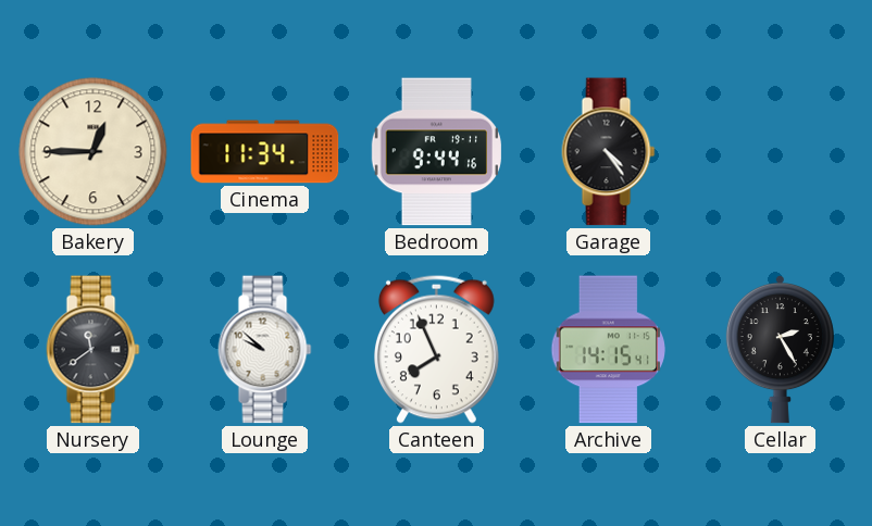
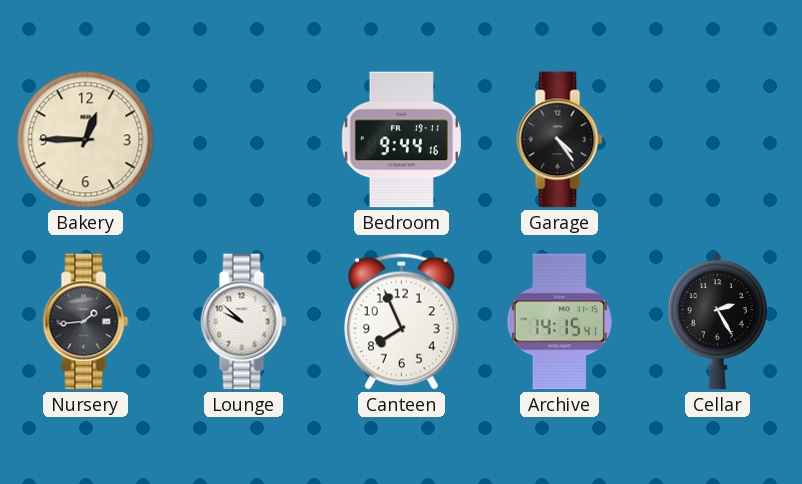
Cinema: 11:34 -> none (265, 152)
Nursery: 11:39 -> 1:44 (86, 322)
